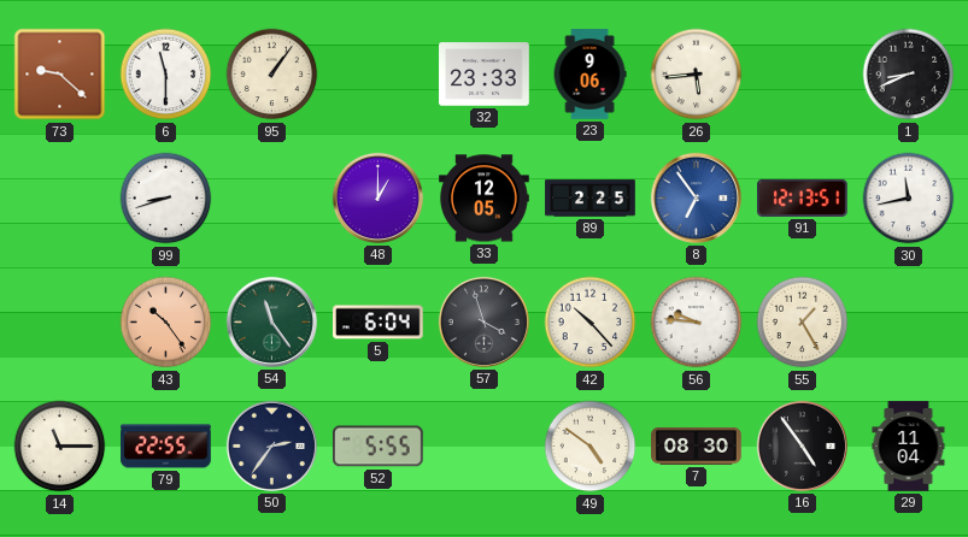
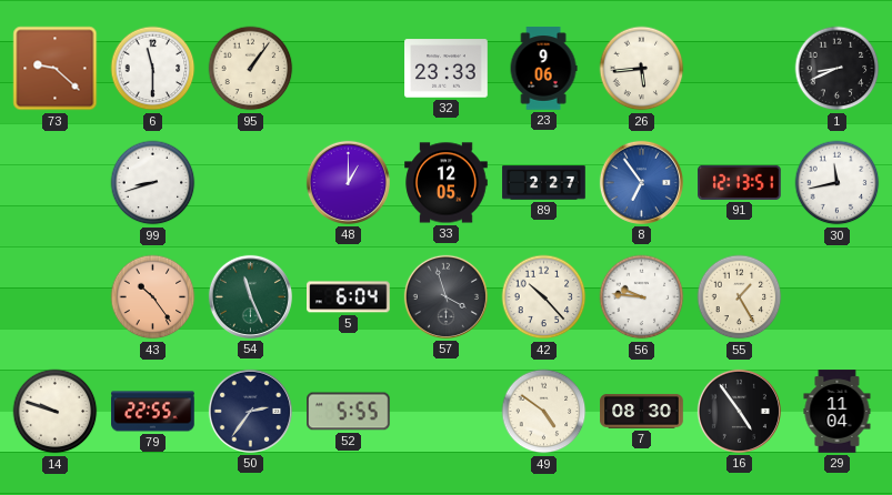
89: 2:25 -> 2:27 (544, 183)
54: 11:24 -> 11:26 (250, 296)
14: 11:15 -> 9:48 (56, 412)
